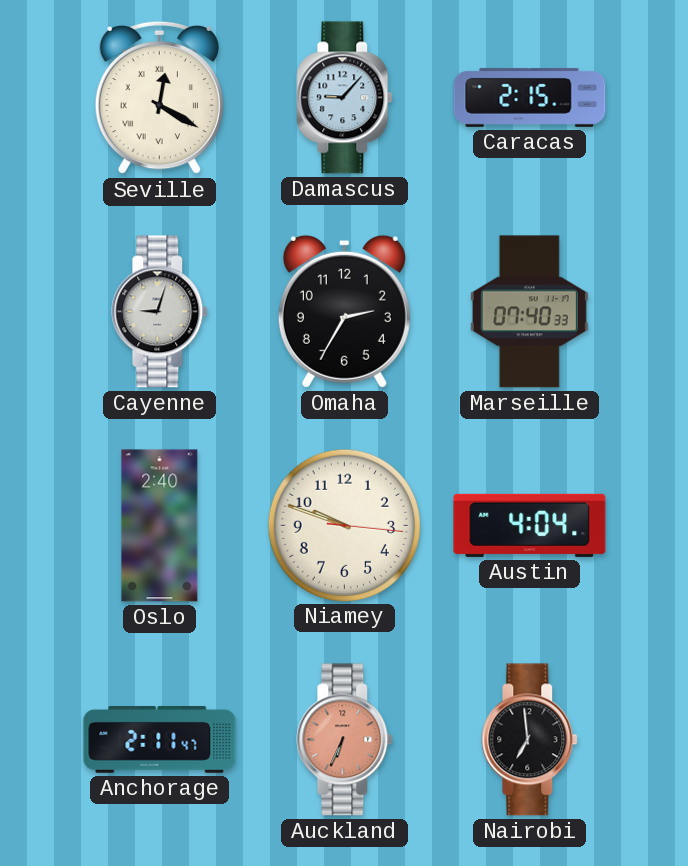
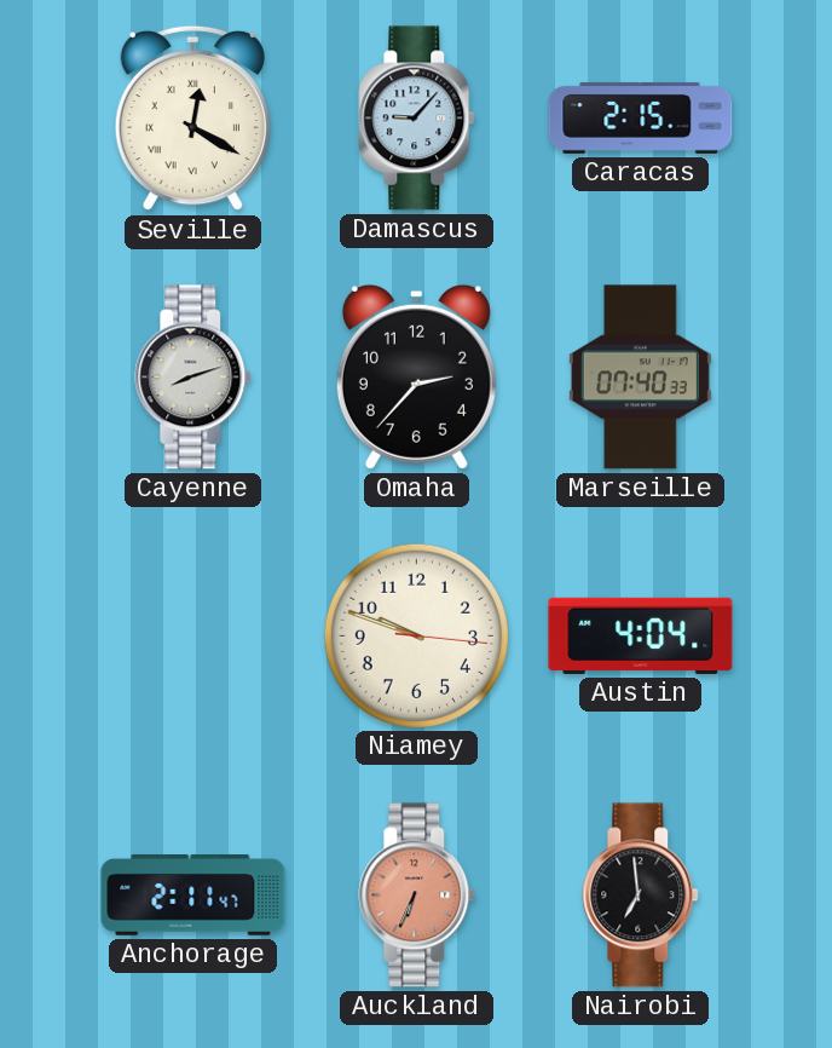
Cayenne: 9:03 -> 8:12 (193, 378)
Omaha: 2:35 -> 2:37 (416, 376)
Oslo: 2:40 -> none (160, 526)
